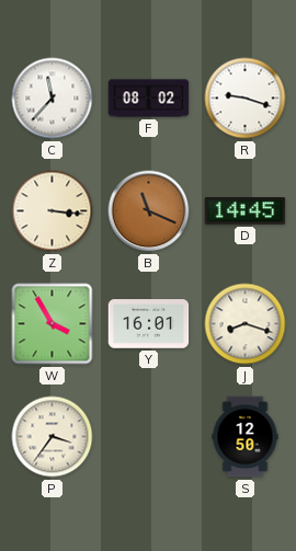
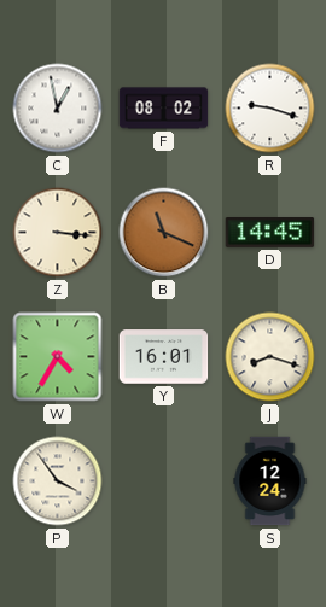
C: 11:37 -> 12:58 (58, 109)
W: 3:55 -> 4:35 (58, 357)
P: 3:36 -> 3:54 (58, 481)
S: 12:50 -> 12:24 (270, 481)
